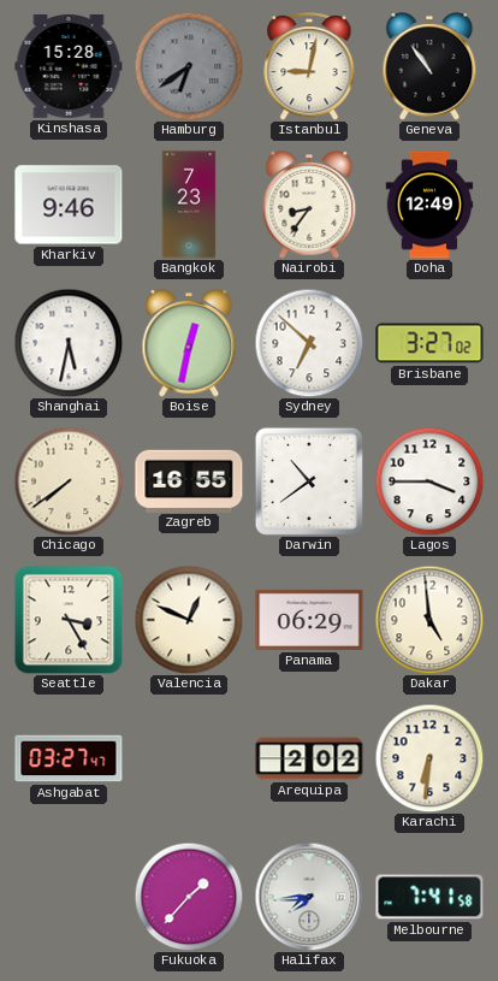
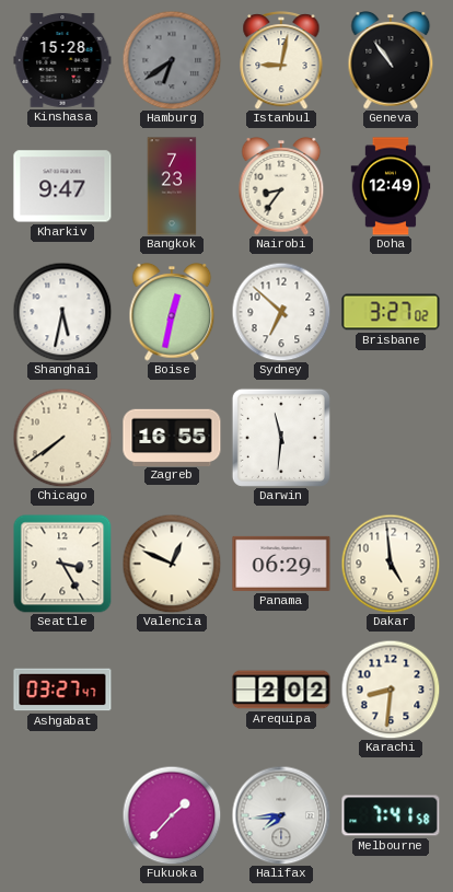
Kharkiv: 9:46 -> 9:47 (62, 186)
Darwin: 10:39 -> 11:31 (281, 438)
Lagos: 3:45 -> none (429, 481)
Karachi: 6:31 -> 8:31 (391, 690)
